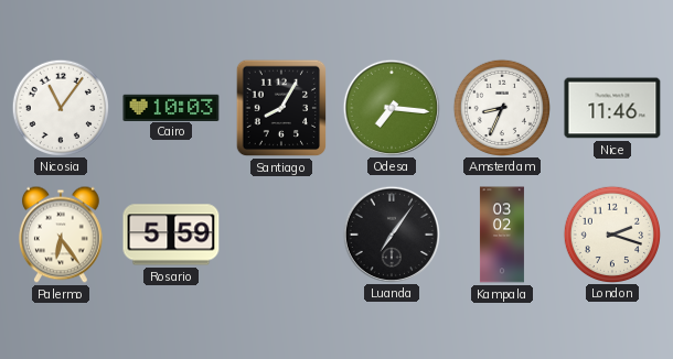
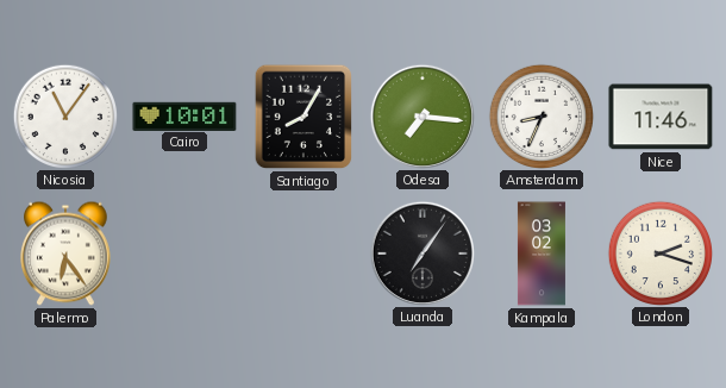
Cairo: 10:03 -> 10:01 (184, 115)
Rosario: 5:59 -> none (171, 235)
